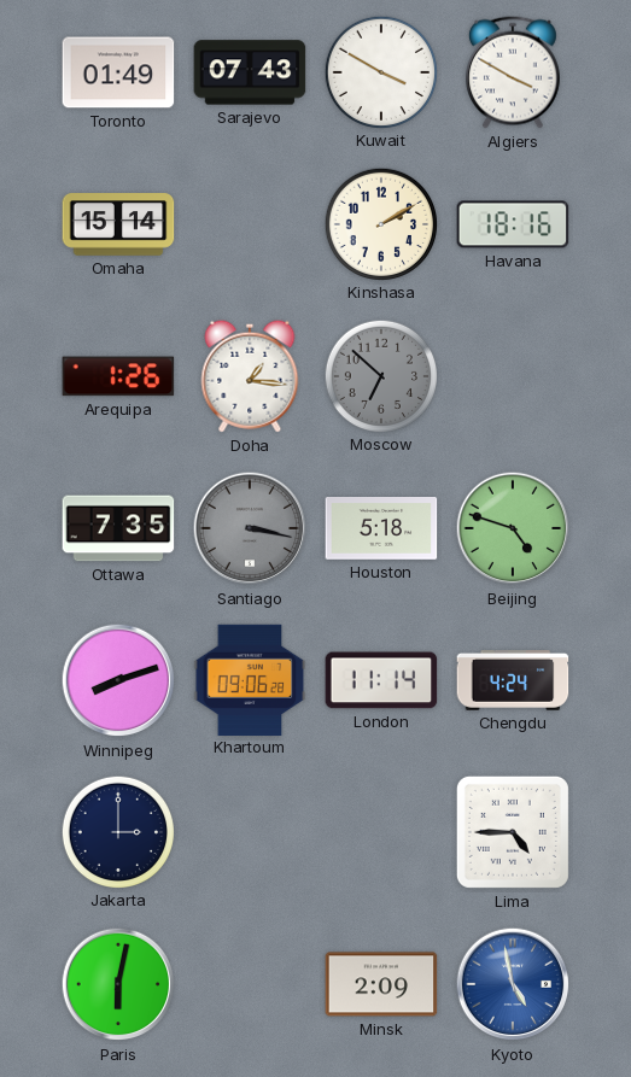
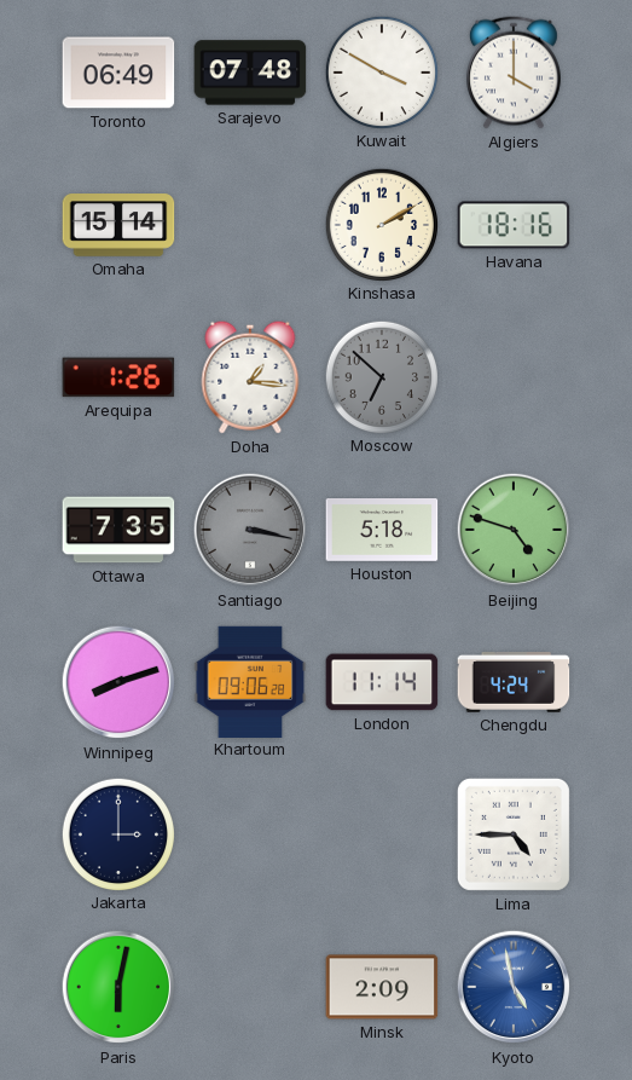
Toronto: 01:49 -> 06:49 (118, 73)
Sarajevo: 07:43 -> 07:48 (250, 73)
Algiers: 3:50 -> 4:00 (514, 73)
